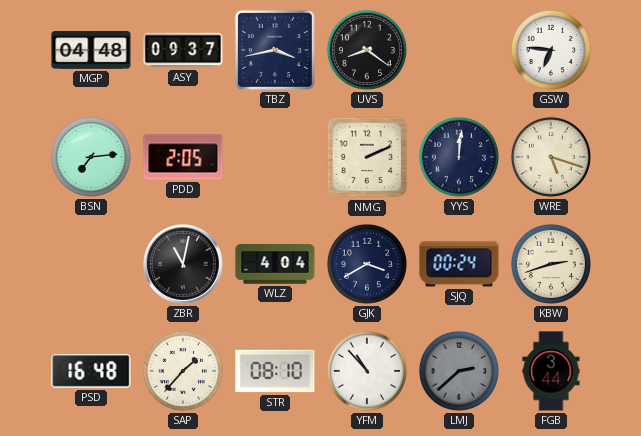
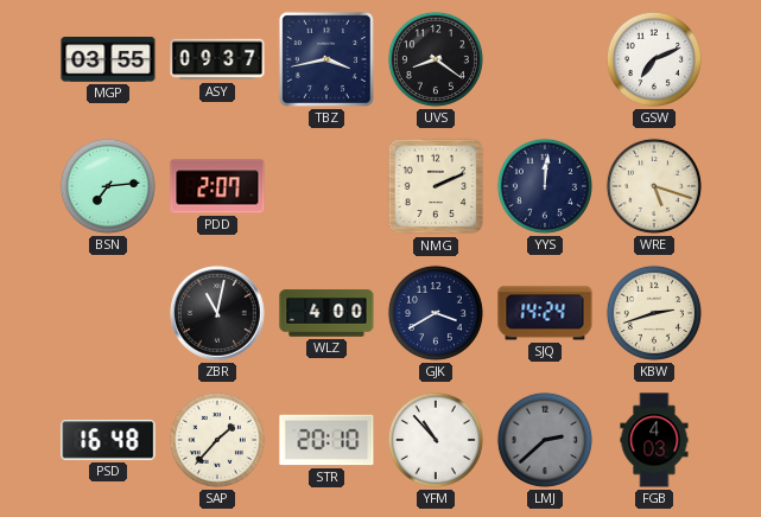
MGP: 04:48 -> 03:55 (108, 60)
GSW: 6:46 -> 7:11 (654, 59)
PDD: 2:05 -> 2:07 (217, 186)
WLZ: 4:04 -> 4:00 (326, 313)
SJQ: 00:24 -> 14:24 (545, 313)
STR: 08:10 -> 20:10 (326, 440)
FGB: 3:44 -> 4:03 (654, 440)
